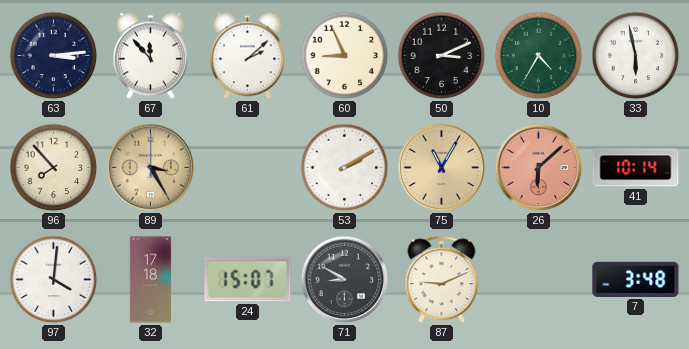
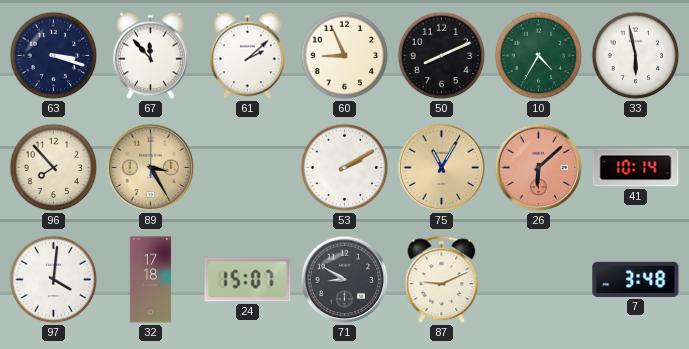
63: 3:14 -> 3:18 (54, 56)
50: 3:11 -> 8:11 (442, 56)
